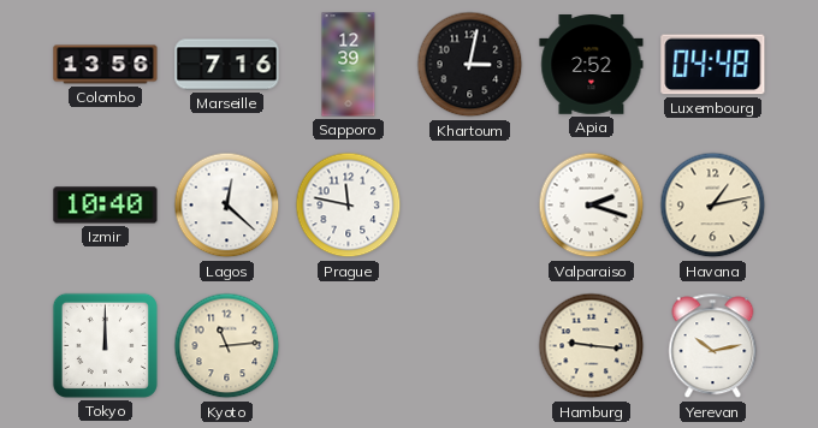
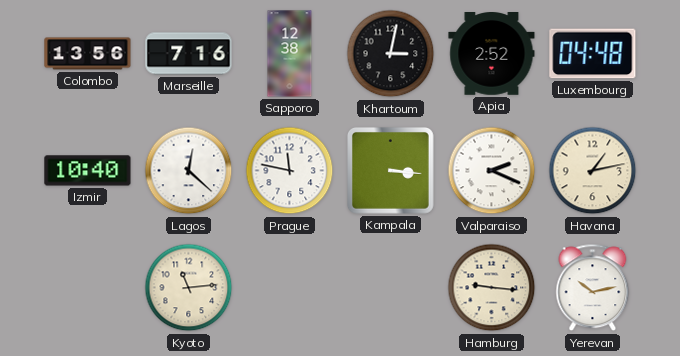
Sapporo: 12:39 -> 12:38 (290, 54)
Kampala: none -> 3:16 (390, 170)
Valparaiso: 2:18 -> 2:19 (492, 171)
Tokyo: 12:00 -> none (105, 345)
